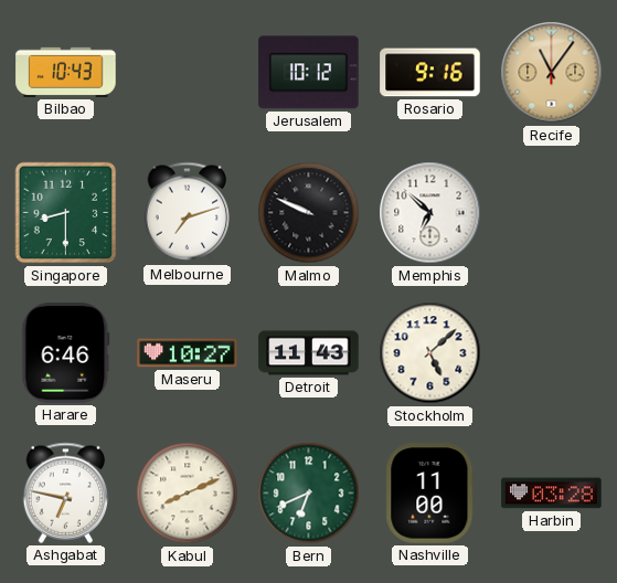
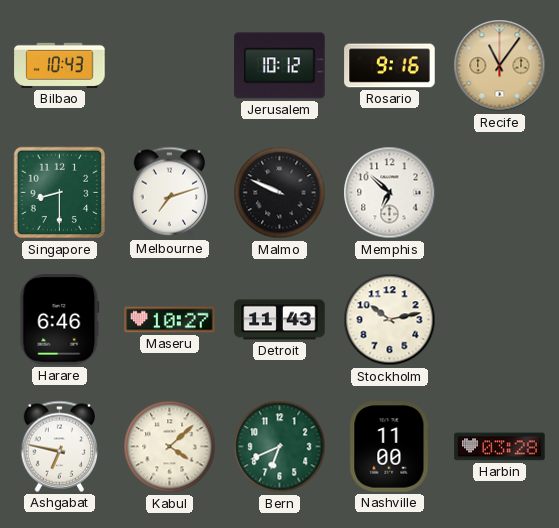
Stockholm: 5:08 -> 10:13 (390, 320)
Kabul: 8:11 -> 4:08 (170, 447)
